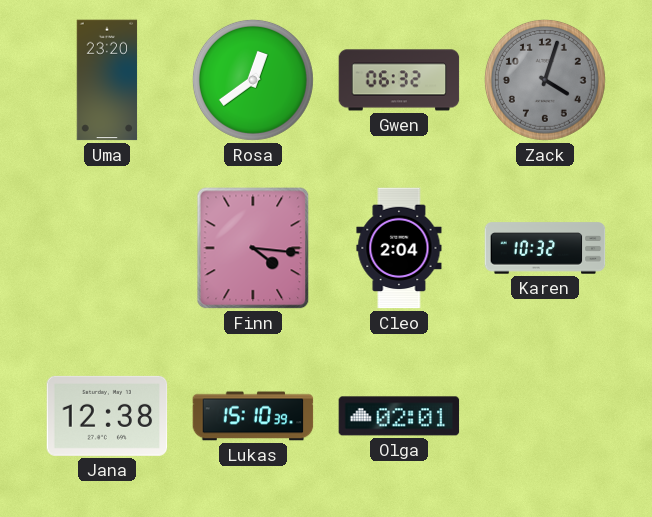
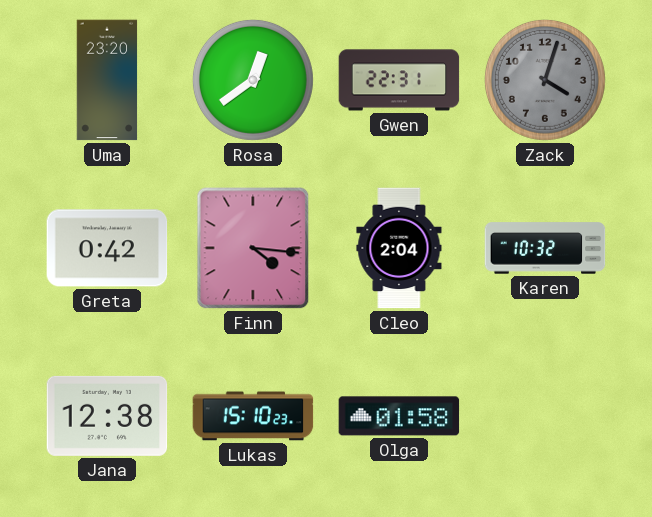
Gwen: 06:32 -> 22:31 (399, 80)
Greta: none -> 0:42 (107, 248)
Lukas: 15:10:39 -> 15:10:23 (253, 416)
Olga: 02:01 -> 01:58 (399, 416)
